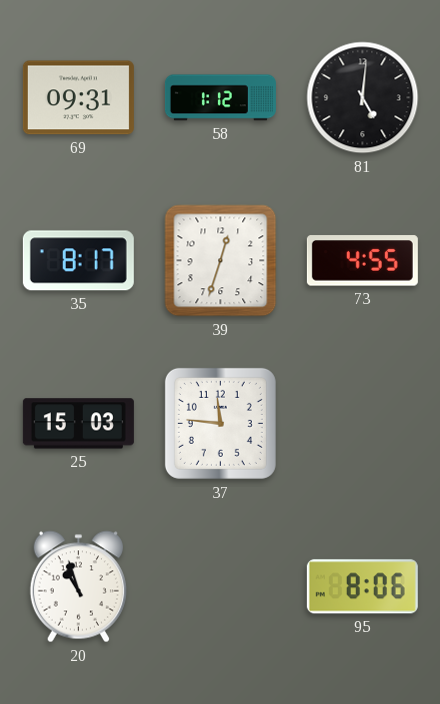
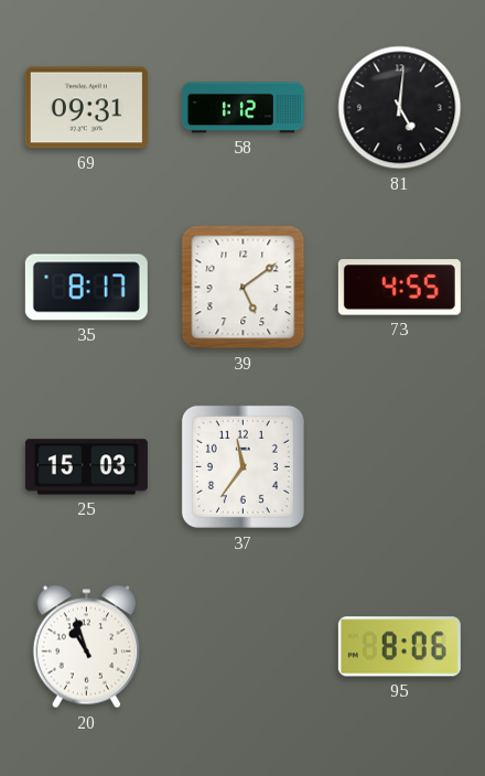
39: 12:33 -> 5:09 (244, 288)
37: 11:46 -> 11:36 (242, 466)
